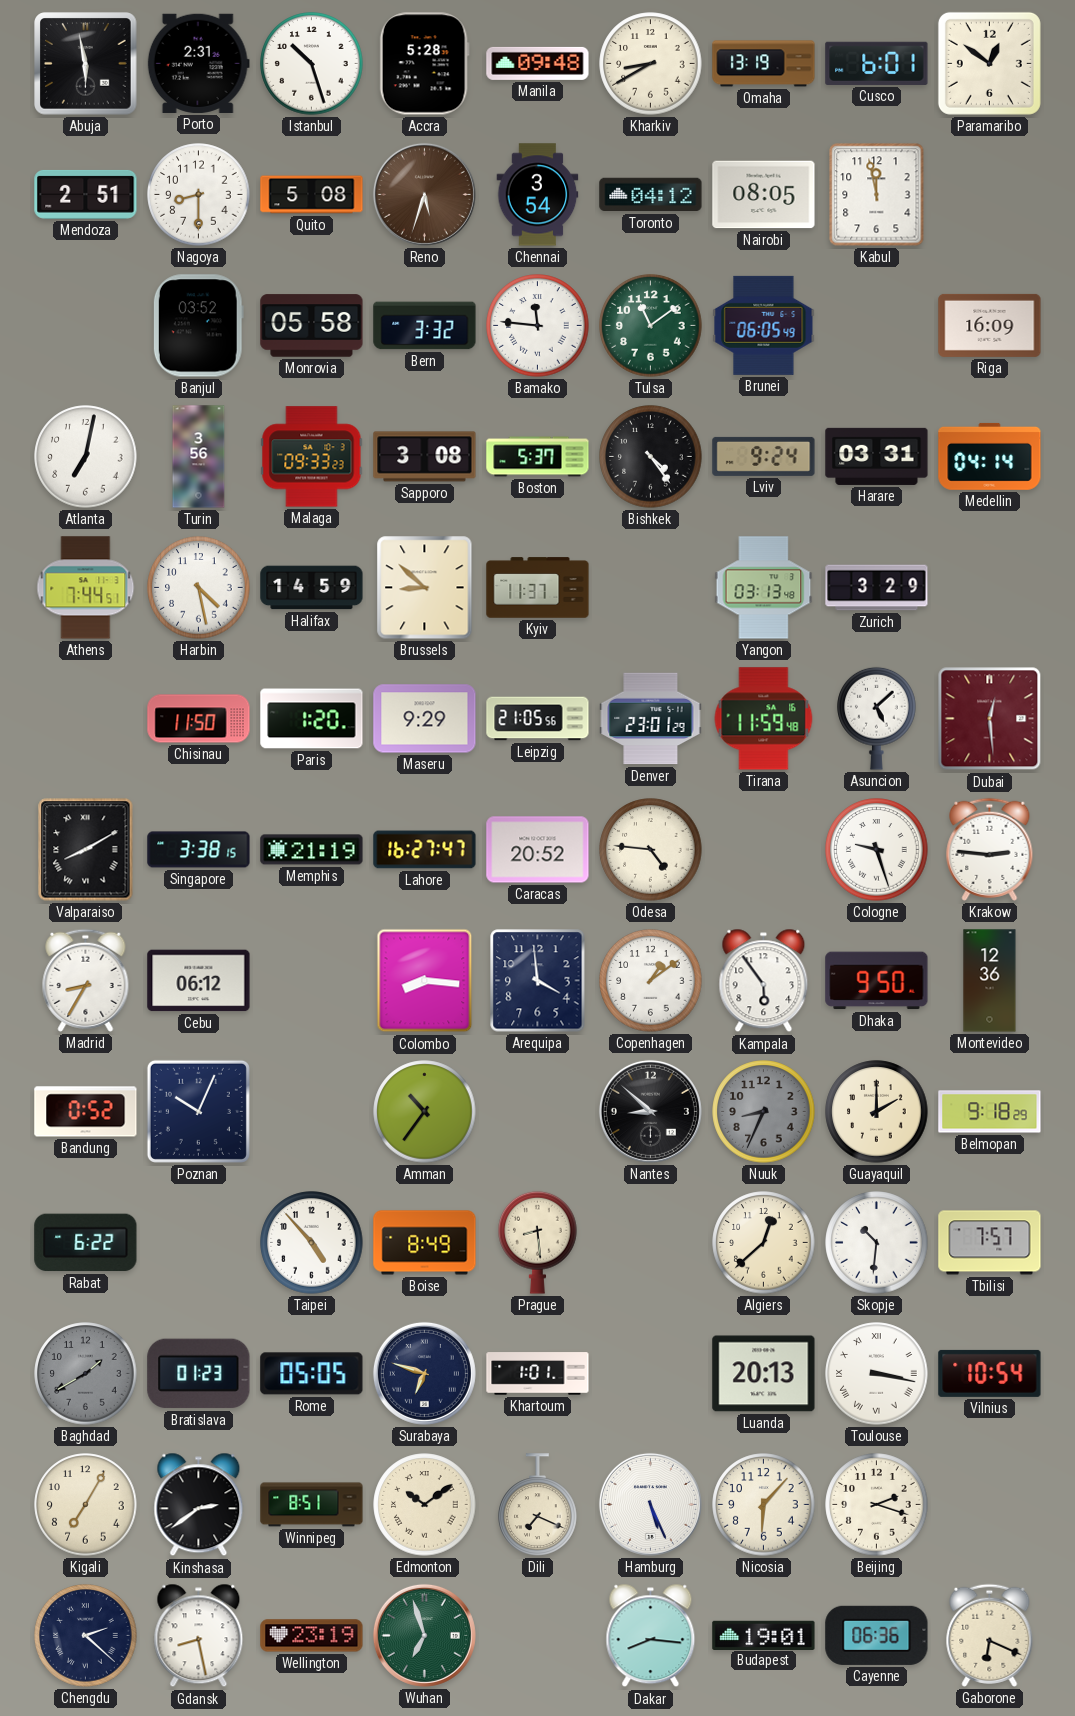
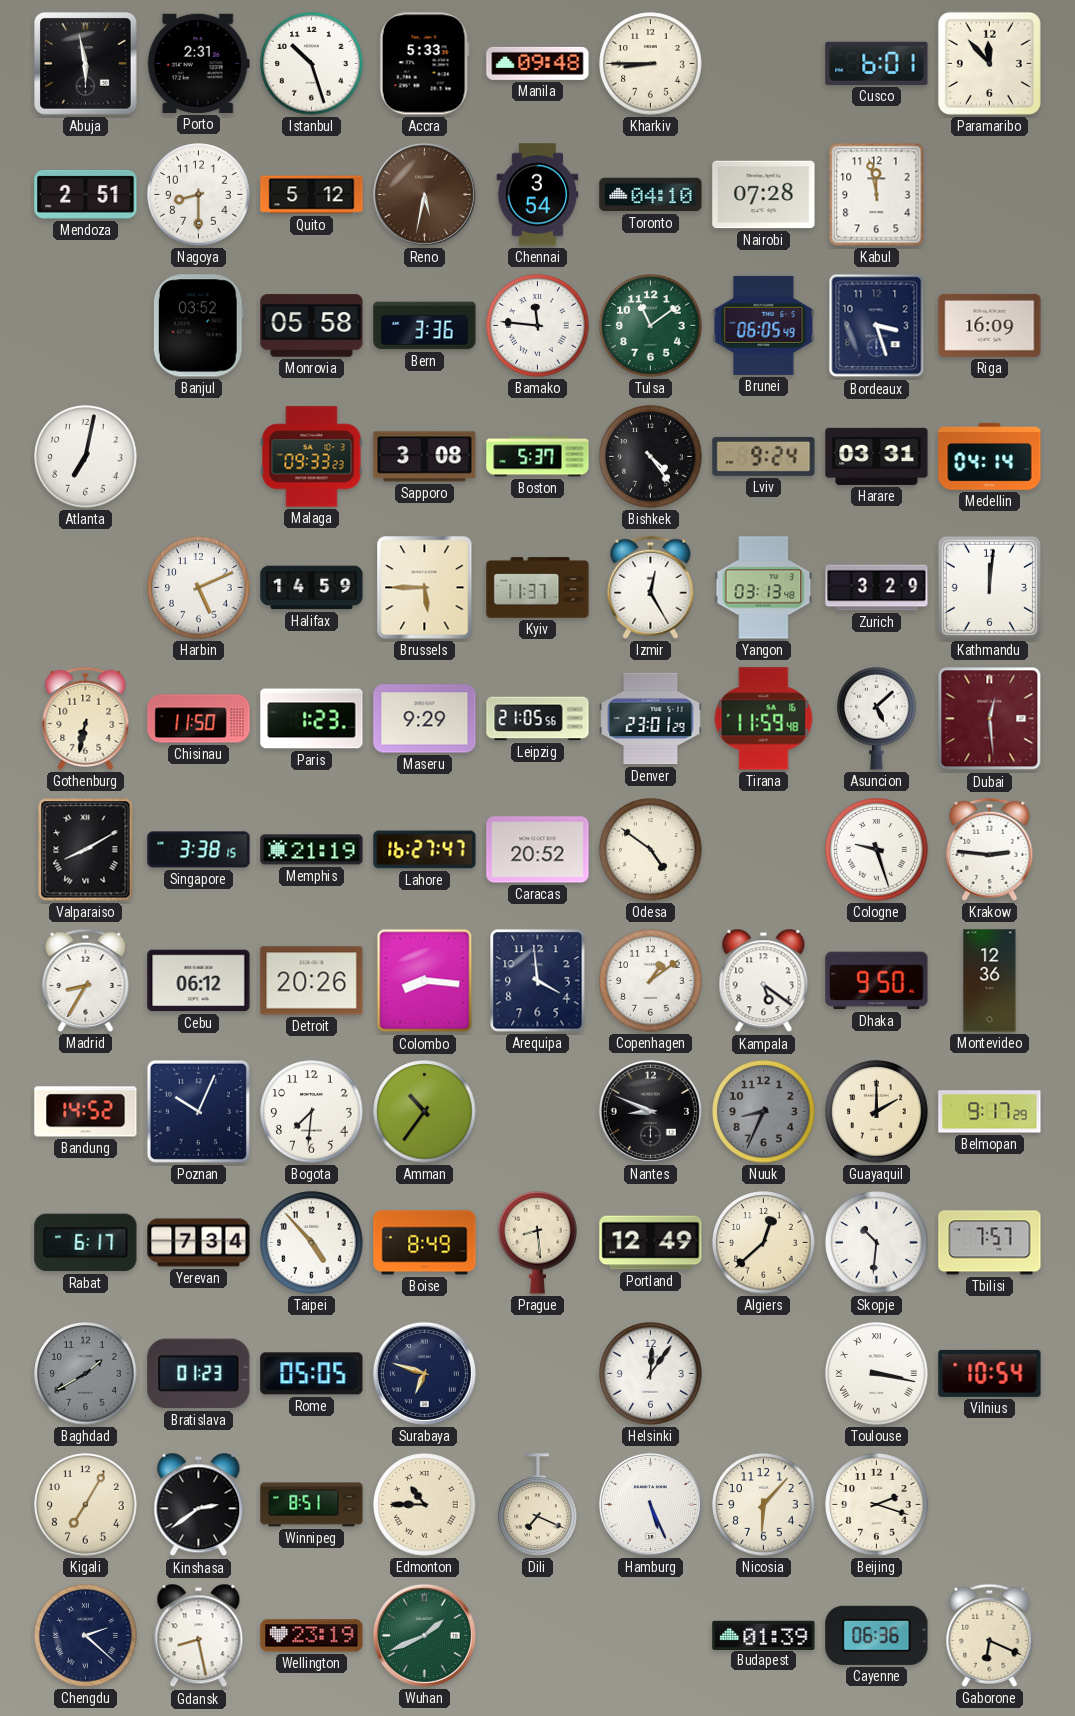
Accra: 5:28 -> 5:33 (424, 64)
Kharkiv: 8:40 -> 8:45 (651, 64)
Omaha: 13:19 -> none (764, 64)
Paramaribo: 12:51 -> 11:53 (989, 63)
Quito: 5:08 -> 5:12 (312, 195)
Reno: 5:33 -> 5:32 (424, 194)
Toronto: 04:12 -> 04:10 (651, 195)
Nairobi: 08:05 -> 07:28 (764, 195)
Bern: 3:32 -> 3:36 (425, 326)
Bordeaux: none -> 3:27 (877, 326)
Turin: 3:56 -> none (199, 457)
Athens: 7:44 -> none (86, 588)
Harbin: 4:28 -> 5:11 (199, 588)
Brussels: 8:52 -> 5:45 (425, 588)
Izmir: none -> 12:25 (651, 587)
Kathmandu: none -> 12:01 (989, 587)
Gothenburg: none -> 6:32 (86, 718)
Paris: 1:20 -> 1:23 (312, 719)
Odesa: 4:46 -> 4:51 (651, 850)
Detroit: none -> 20:26 (312, 981)
Kampala: 5:54 -> 5:21 (764, 981)
Bandung: 0:52 -> 14:52 (86, 1112)
Bogota: none -> 7:31 (312, 1112)
Nantes: 8:52 -> 8:49 (650, 1111)
Belmopan: 9:18 -> 9:17 (990, 1112)
Rabat: 6:22 -> 6:17 (86, 1243)
Yerevan: none -> 7:34 (199, 1243)
Portland: none -> 12:49 (651, 1243)
Khartoum: 1:01 -> none (538, 1374)
Helsinki: none -> 12:06 (651, 1374)
Luanda: 20:13 -> none (764, 1374)
Edmonton: 10:09 -> 10:45 (425, 1505)
Wuhan: 6:57 -> 1:41 (424, 1635)
Dakar: 8:16 -> none (651, 1636)
Budapest: 19:01 -> 01:39 (764, 1635)
